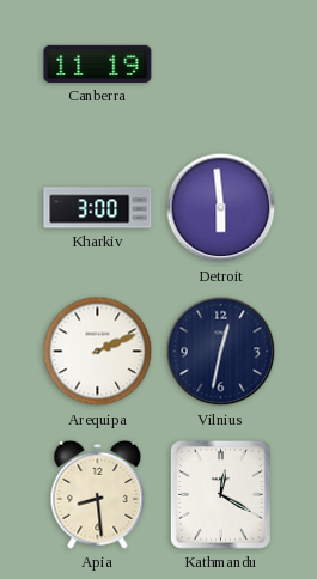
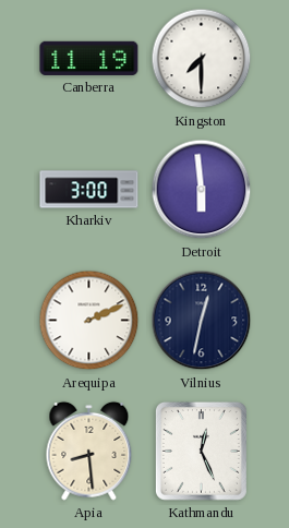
Kingston: none -> 7:30 (202, 59)
Kathmandu: 12:20 -> 12:26 (201, 451)
